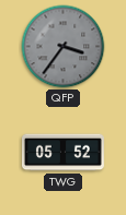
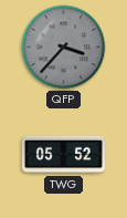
QFP: 3:36 -> 3:37 (64, 48)
